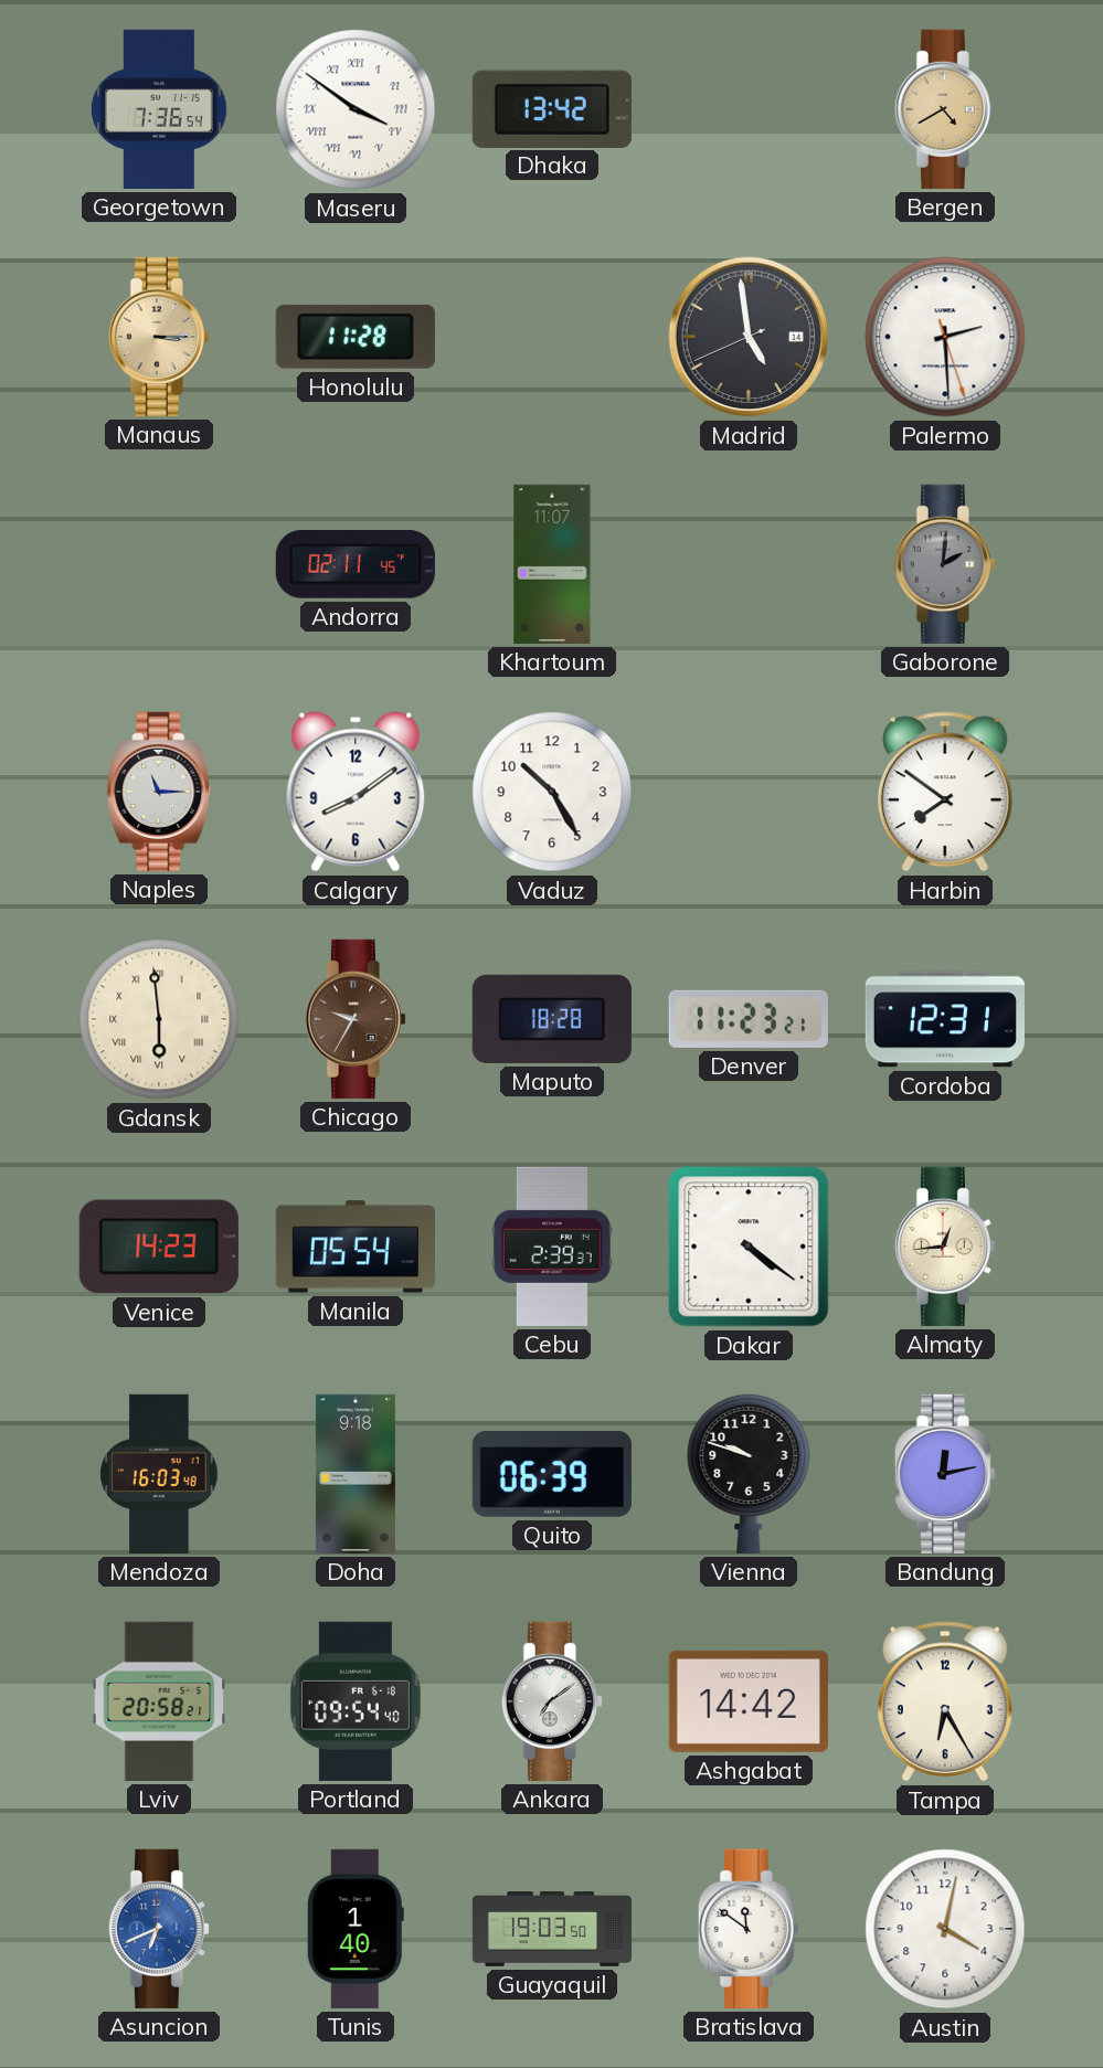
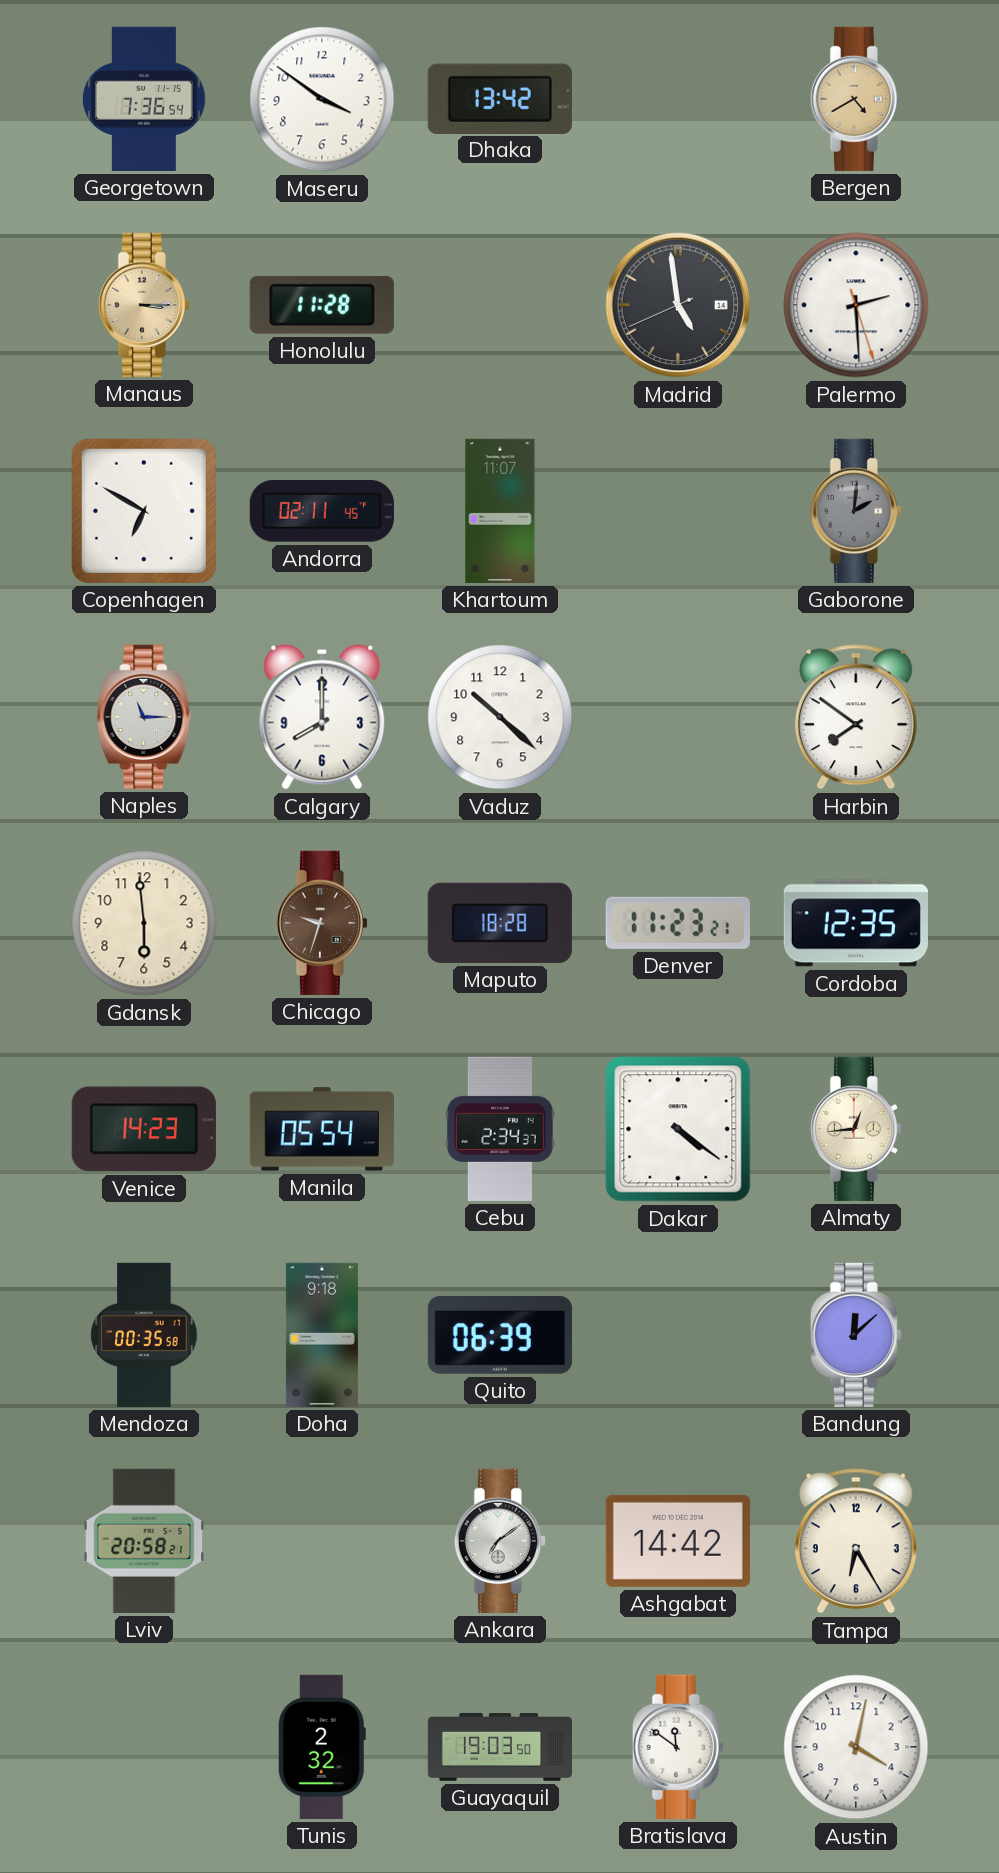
Maseru numerals: Roman -> Arabic (322, 99)
Copenhagen: none -> 6:50 (144, 511)
Calgary: 8:09 -> 8:00 (322, 717)
Vaduz: 10:25 -> 10:22 (500, 717)
Gdansk numerals: Roman -> Arabic (144, 923)
Chicago: 9:35 -> 9:33 (322, 923)
Cordoba: 12:31 -> 12:35 (856, 923)
Cebu: 2:39 -> 2:34 (500, 1129)
Mendoza: 16:03 -> 00:35 (144, 1335)
Vienna: 9:48 -> none (749, 1473)
Bandung: 12:13 -> 12:08 (856, 1335)
Portland: 09:54 -> none (356, 1701)
Asuncion: 6:41 -> none (159, 1929)
Tunis: 1:40 -> 2:32 (322, 1747)
